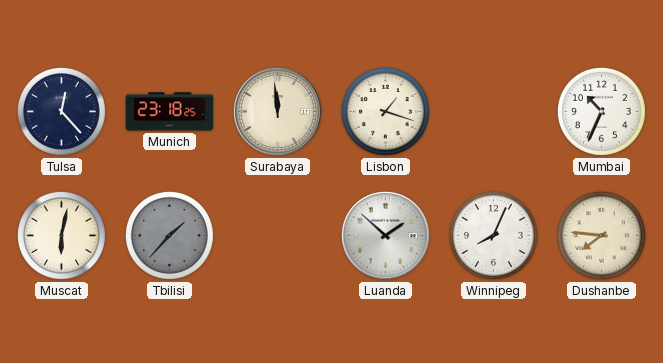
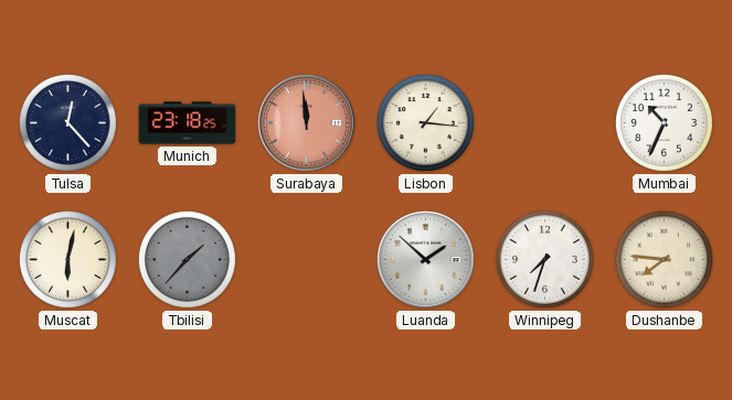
Surabaya dial: cream -> salmon (306, 122)
Lisbon: 1:18 -> 1:16 (425, 122)
Winnipeg: 8:04 -> 7:33 (544, 259)
